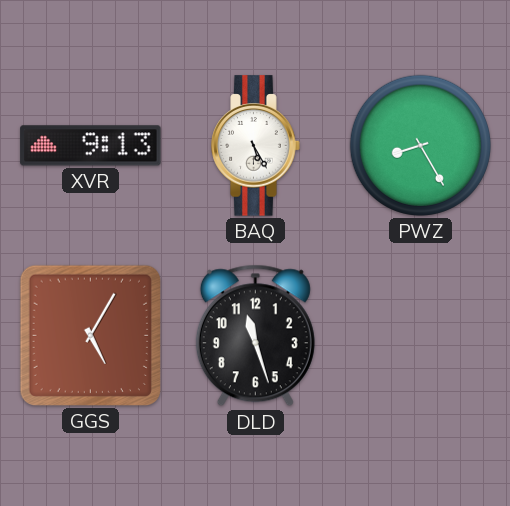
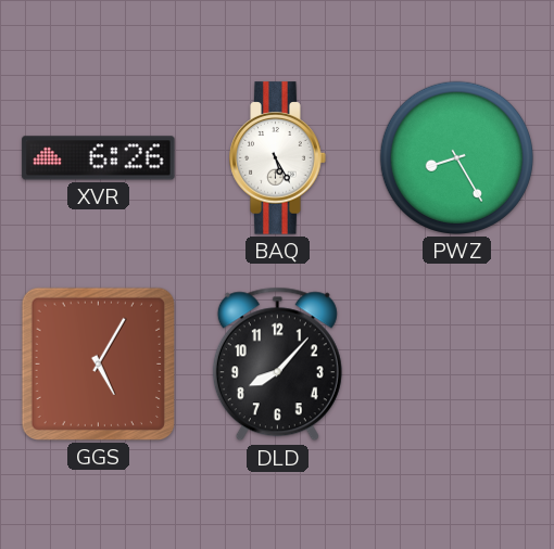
XVR: 9:13 -> 6:26 (99, 158)
DLD: 11:27 -> 8:07 (277, 365)
